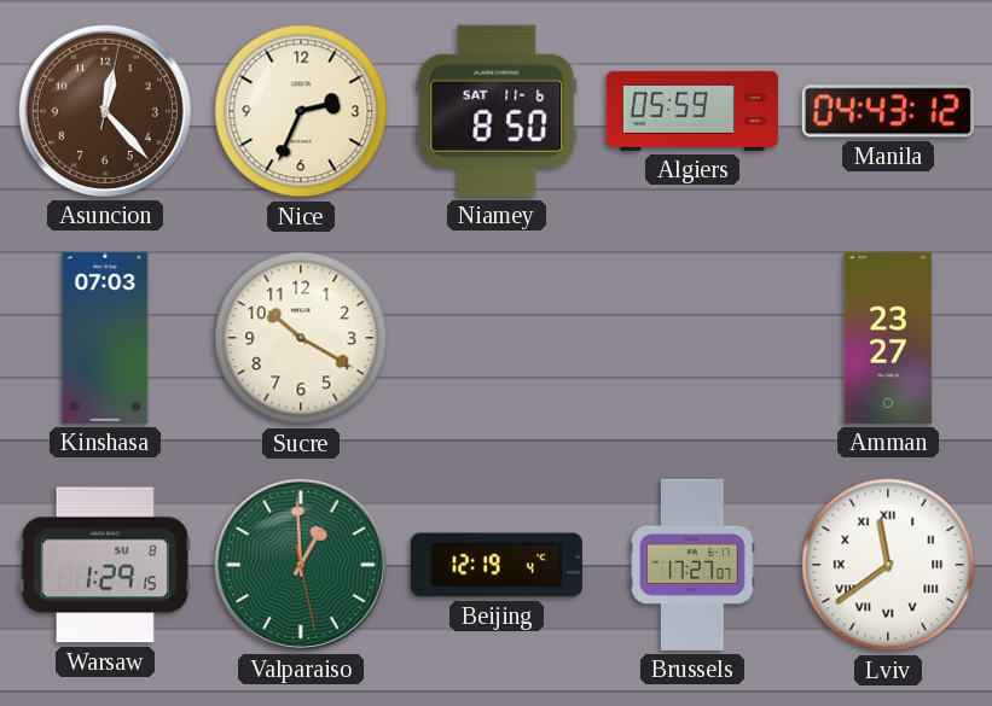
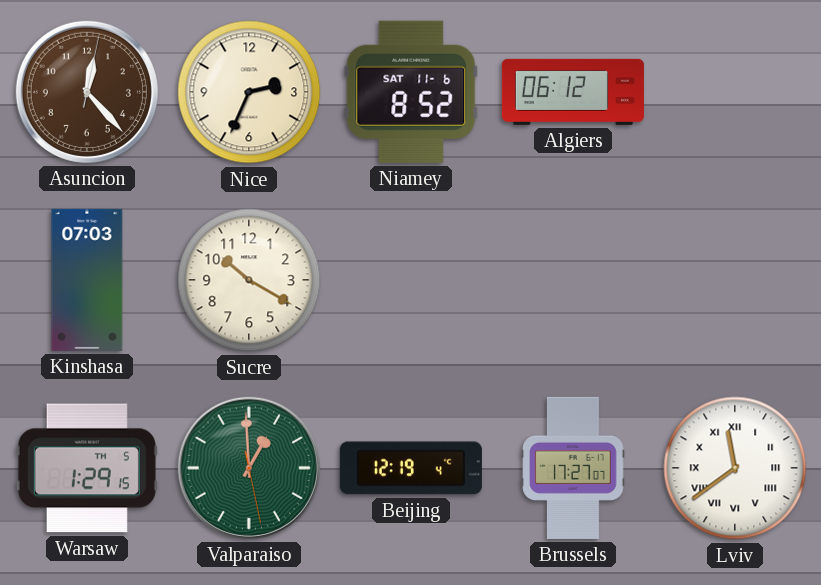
Niamey: 8:50 -> 8:52 (411, 92)
Algiers: 05:59 -> 06:12 (573, 92)
Manila: 04:43 -> none (888, 111)
Amman: 23:27 -> none (888, 338)
Warsaw date: SU 8 -> TH 5 (87, 468)
